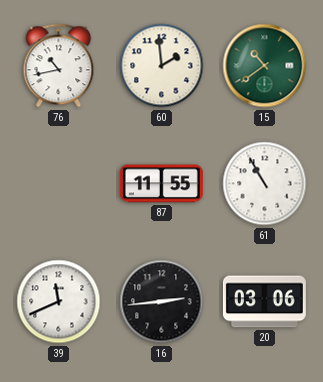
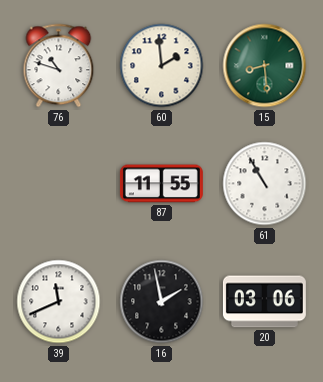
76: 10:43 -> 10:48 (59, 66)
15: 10:39 -> 8:29 (265, 66)
16: 2:44 -> 1:58 (162, 302)
